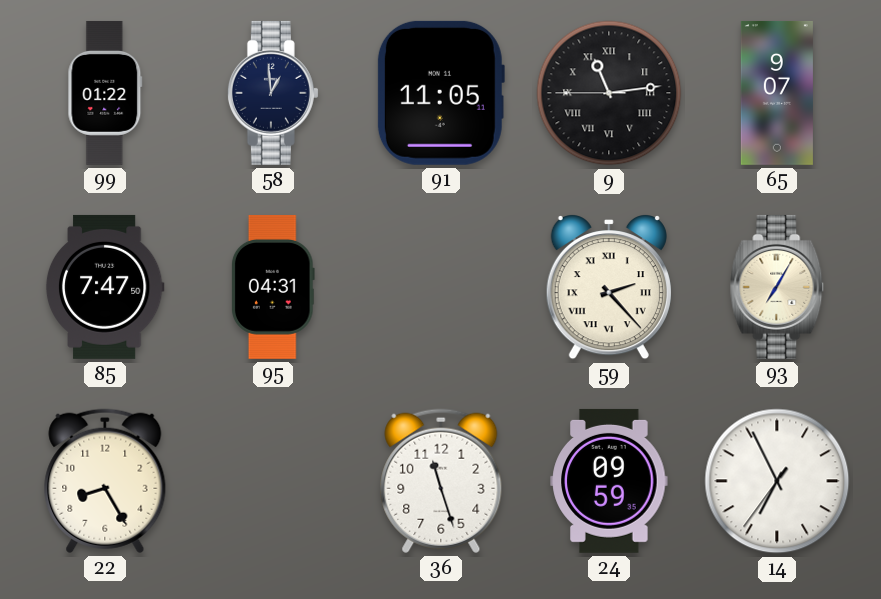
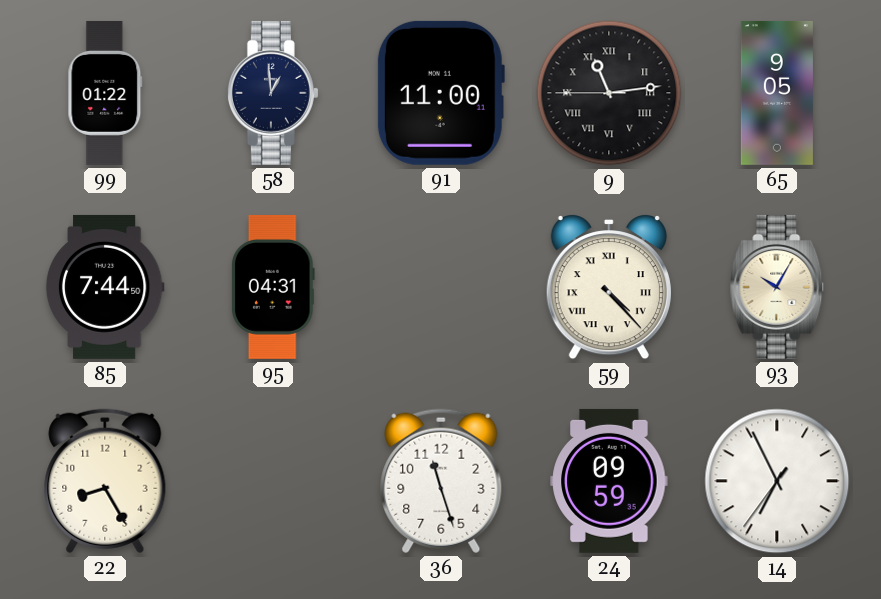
91: 11:05 -> 11:00 (440, 93)
65: 9:07 -> 9:05 (777, 93)
85: 7:47 -> 7:44 (105, 287)
59: 2:23 -> 4:23 (609, 287)
93: 7:05 -> 10:05 (777, 287)
